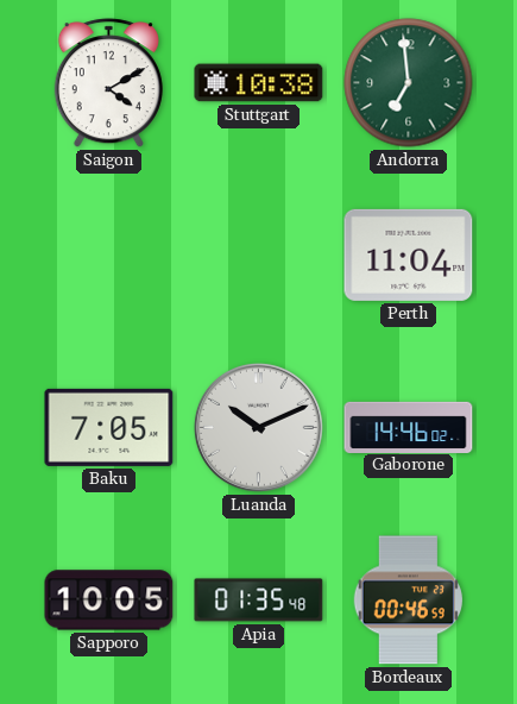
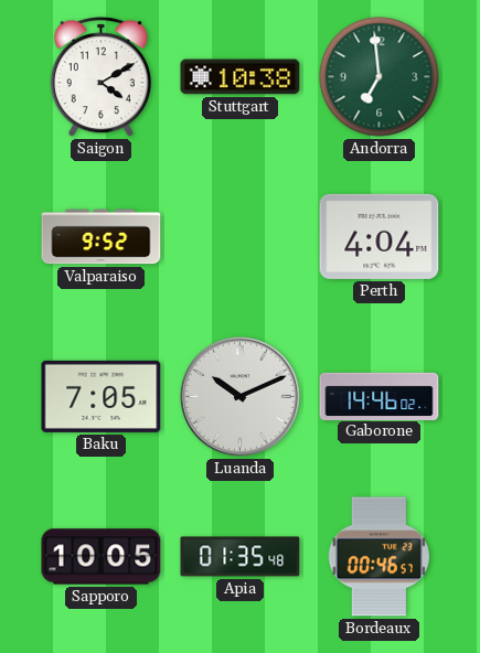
Valparaiso: none -> 9:52 (102, 237)
Perth: 11:04 -> 4:04 (380, 236)
Bordeaux: 00:46:59 -> 00:46:57 (378, 557)
